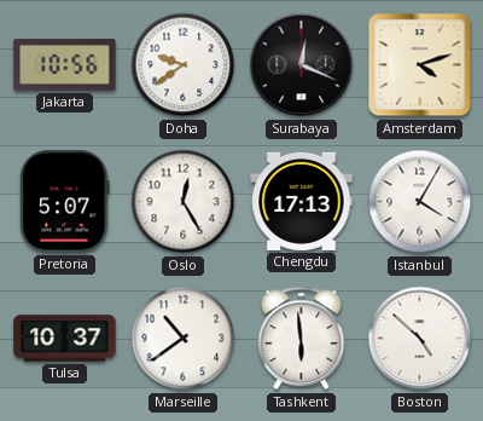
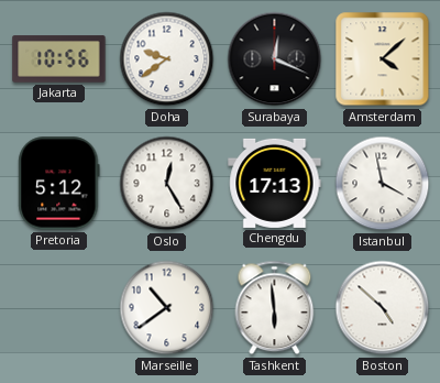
Amsterdam: 4:12 -> 4:08 (383, 59)
Pretoria: 5:07 -> 5:12 (59, 184)
Istanbul: 4:05 -> 3:58 (383, 184)
Tulsa: 10:37 -> none (65, 339)
